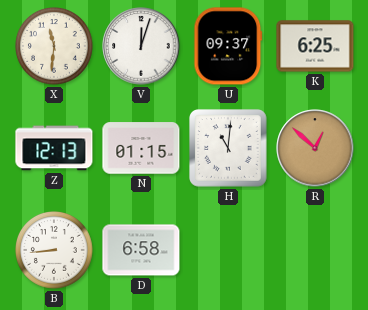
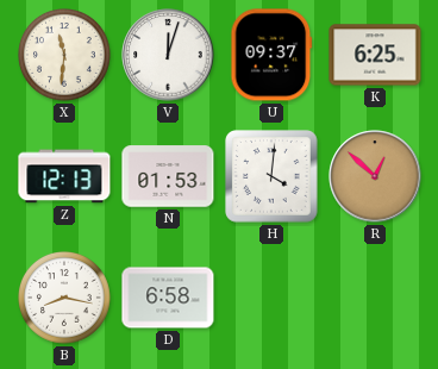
N: 01:15 -> 01:53 (168, 176)
H: 11:01 -> 4:01 (271, 176)
B: 8:44 -> 8:17 (65, 299)
